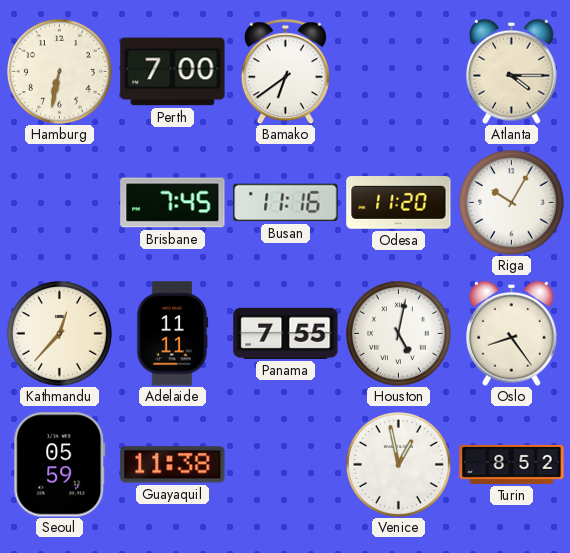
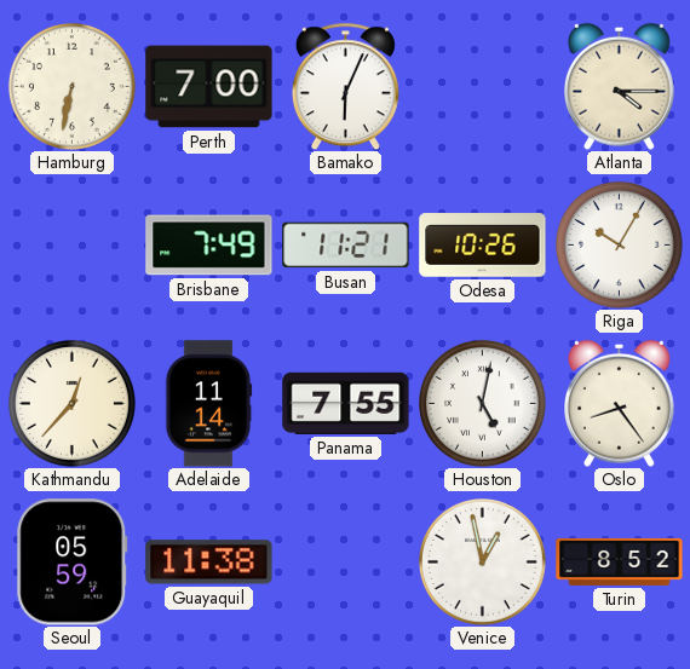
Bamako: 6:39 -> 6:04 (345, 86)
Brisbane: 7:45 -> 7:49 (209, 246)
Busan: 11:16 -> 11:21 (346, 246)
Odesa: 11:20 -> 10:26 (483, 246)
Adelaide: 11:11 -> 11:14 (208, 404)
